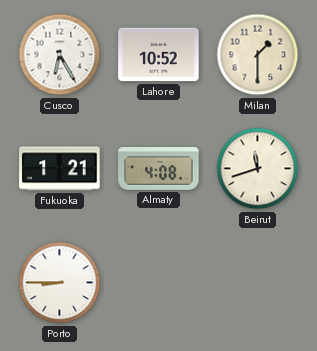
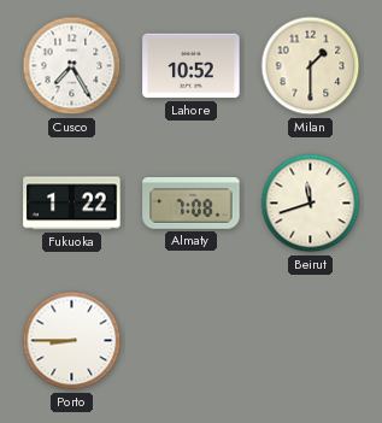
Cusco: 6:25 -> 7:25 (72, 66)
Fukuoka: 1:21 -> 1:22 (72, 204)
Almaty: 4:08 -> 7:08 (192, 204)
